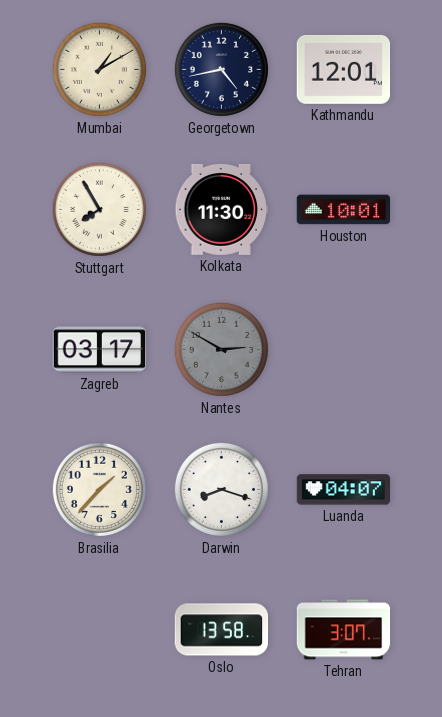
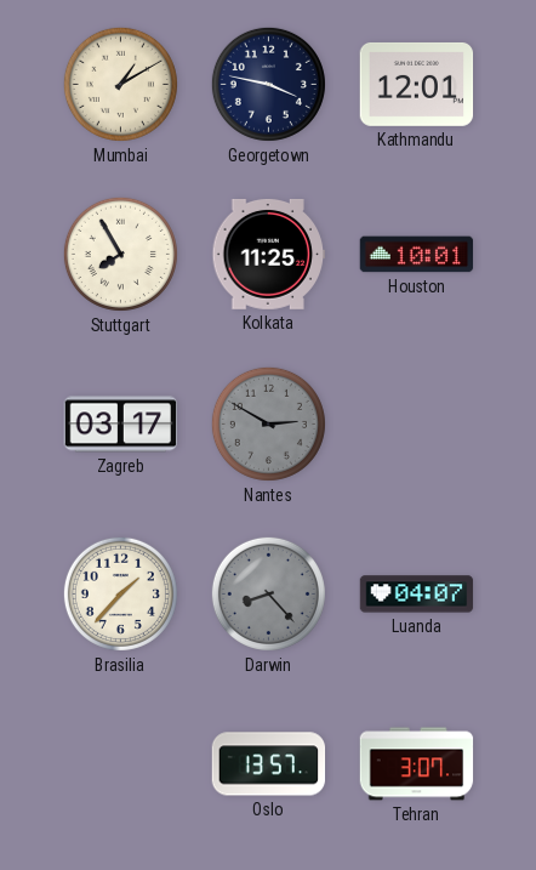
Georgetown: 4:43 -> 3:47 (268, 84)
Kolkata: 11:30 -> 11:25 (269, 254)
Darwin: 8:18 -> 8:23 (268, 593)
Darwin dial: white -> grey (268, 593)
Oslo: 13:58 -> 13:57 (269, 764)
